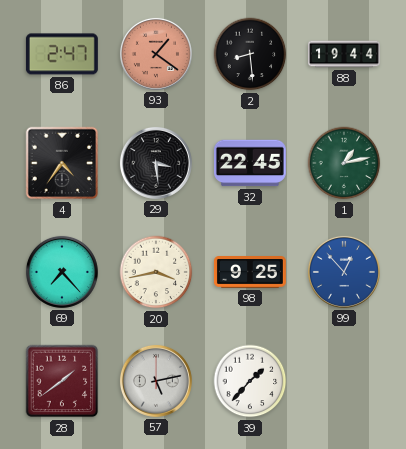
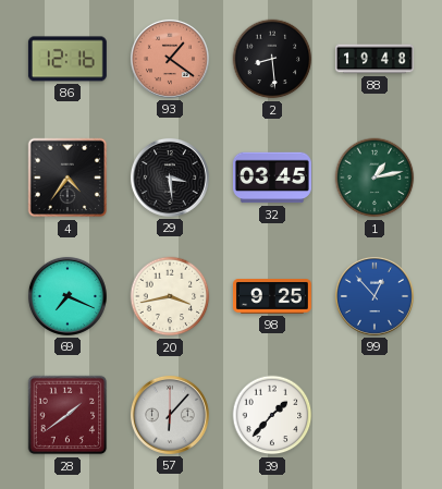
86: 2:47 -> 12:16 (67, 59)
88: 19:44 -> 19:48 (376, 59)
32: 22:45 -> 03:45 (272, 178)
69: 7:23 -> 7:19 (67, 296)
57: 5:13 -> 6:07 (170, 415)
